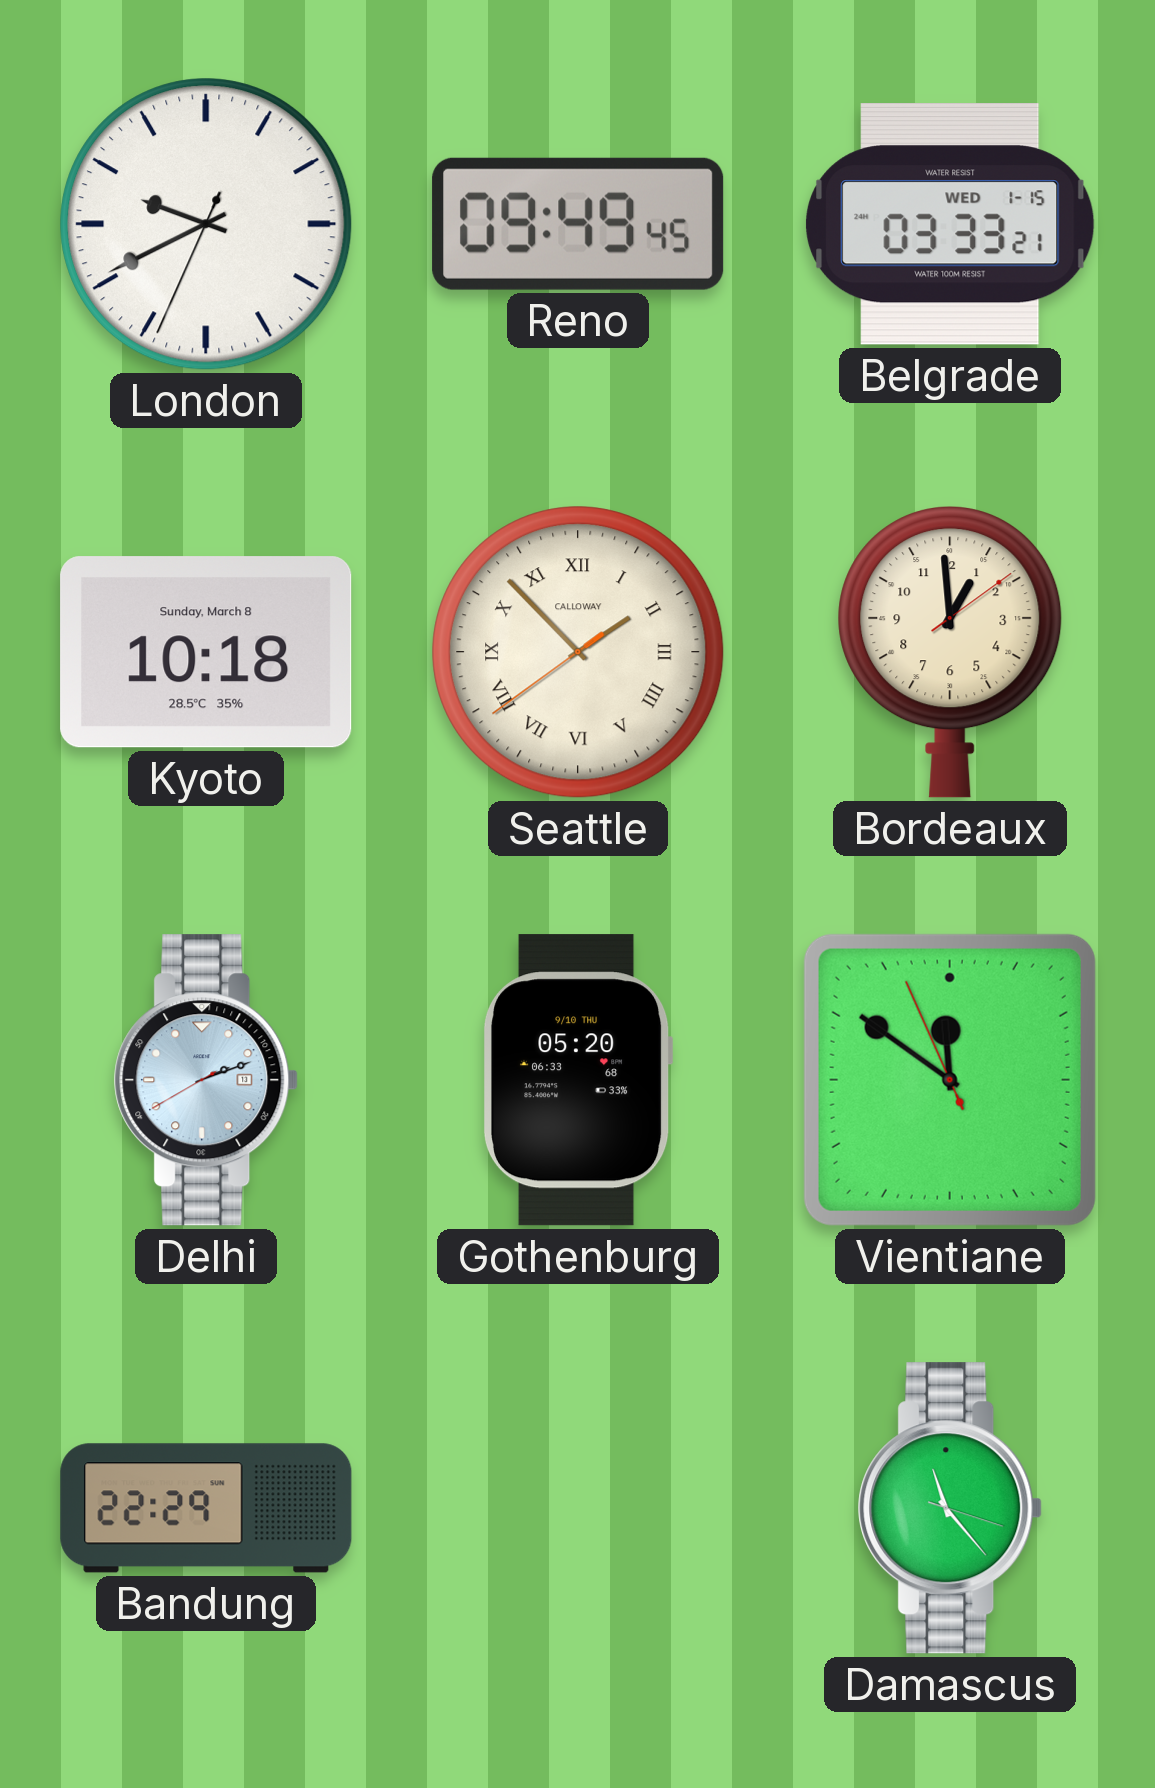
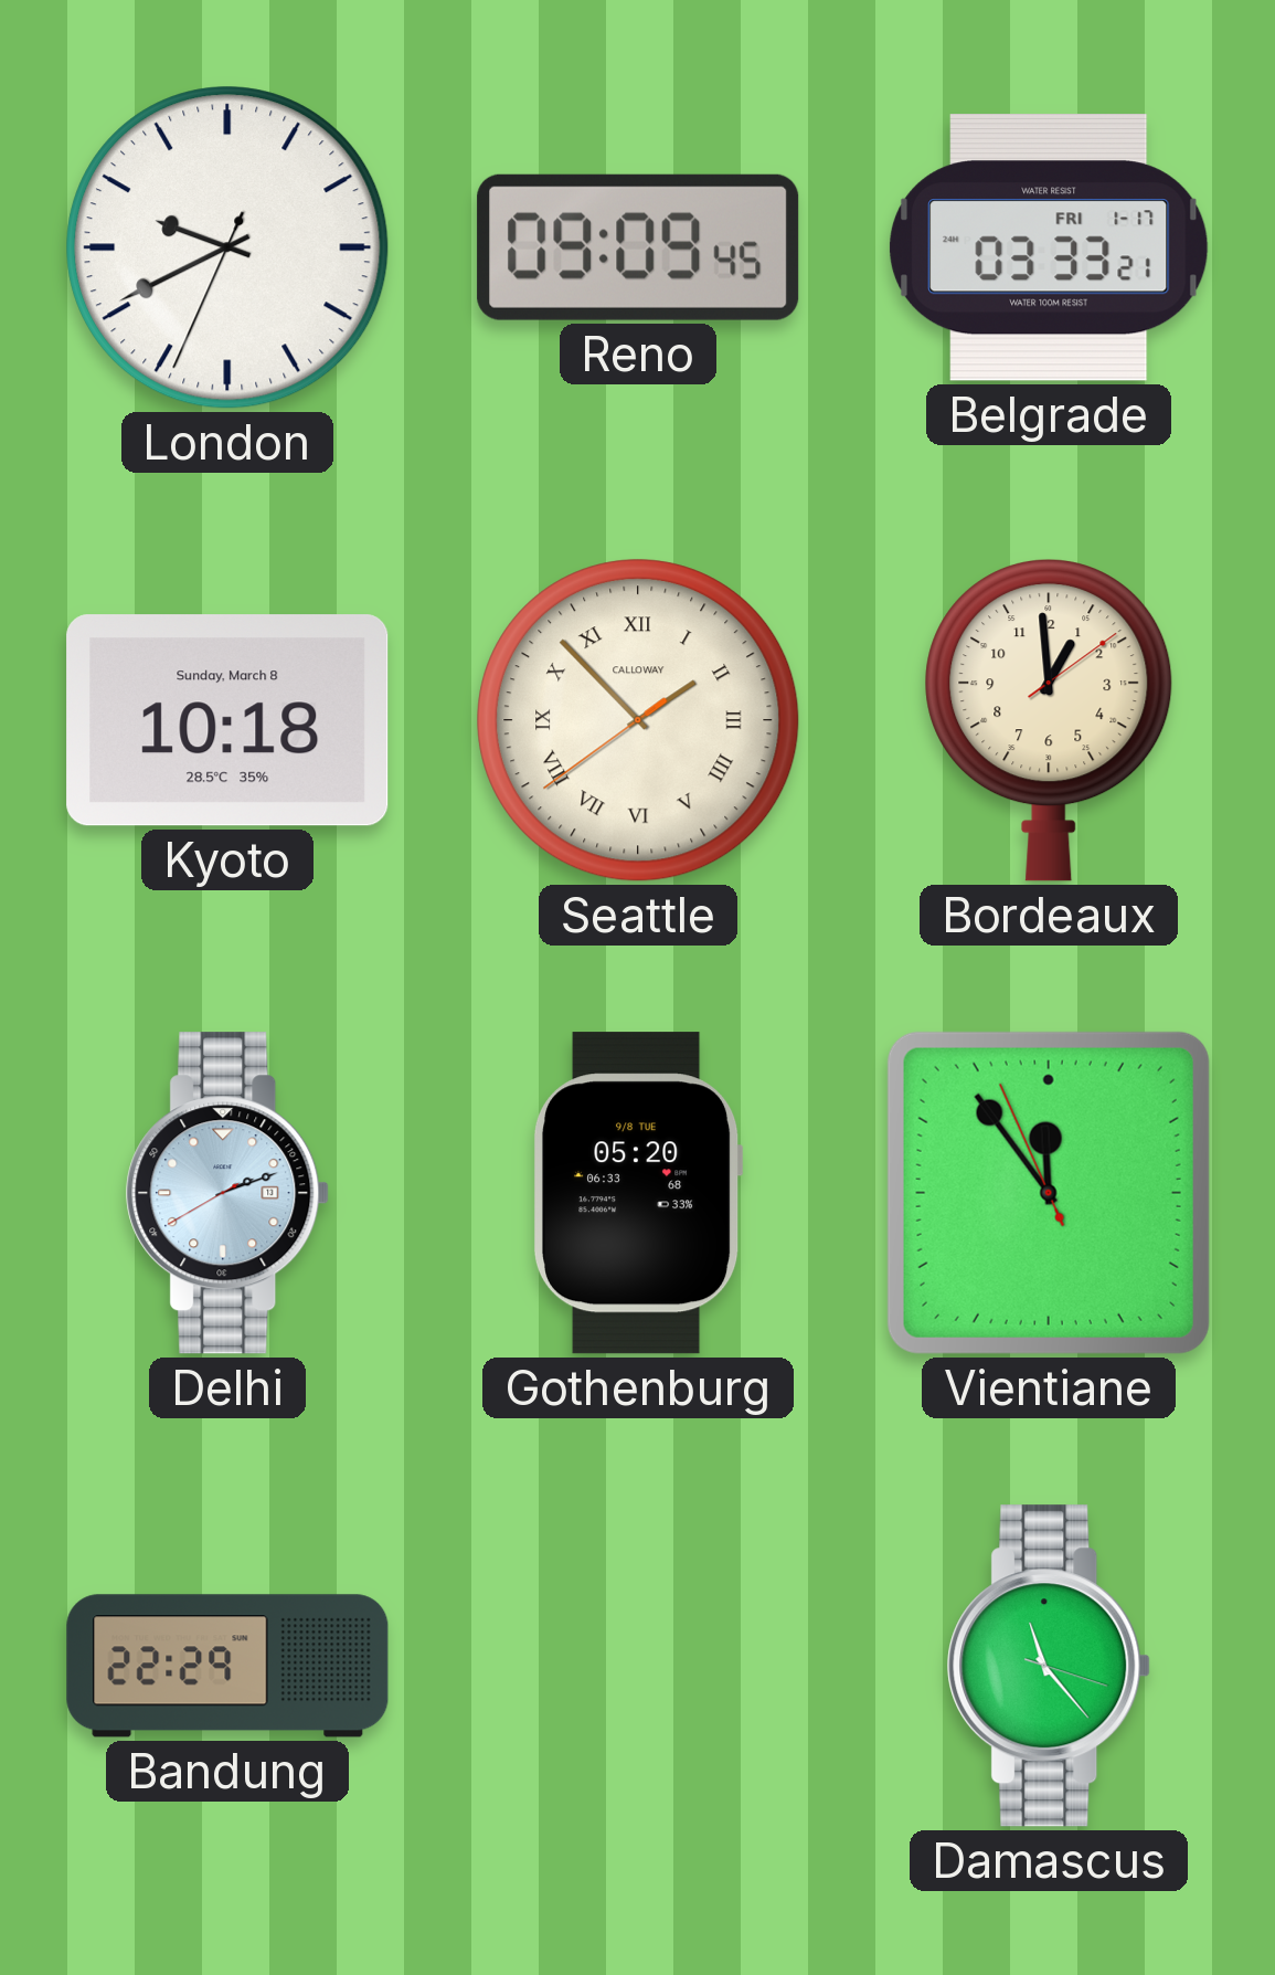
Reno: 09:49 -> 09:09 (638, 247)
Belgrade date: WED 1-15 -> FRI 1-17 (1049, 249)
Gothenburg date: 9/10 THU -> 9/8 TUE (639, 1193)
Vientiane: 11:50 -> 11:53 (1049, 1193)
